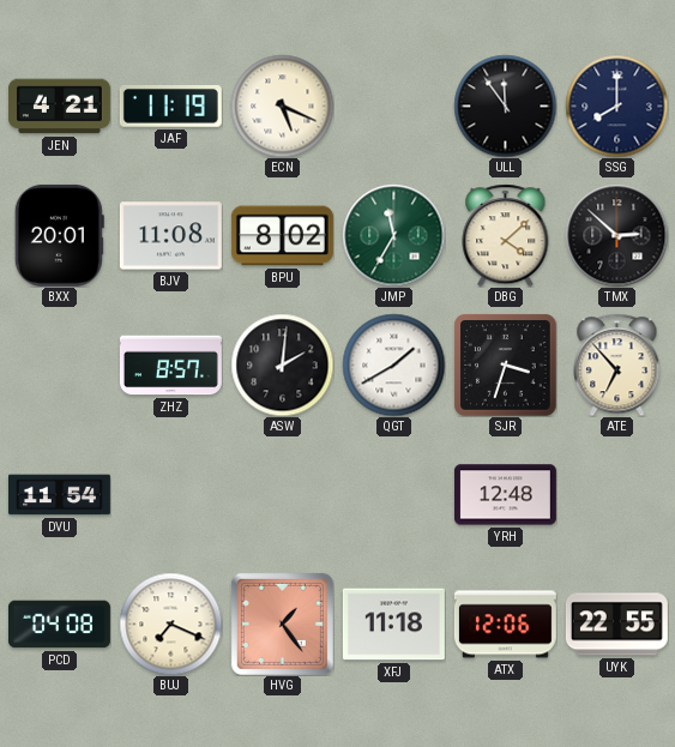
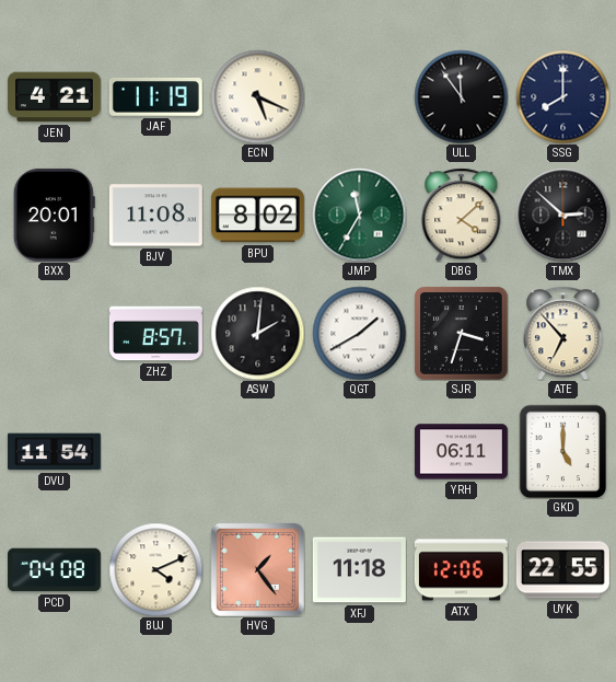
YRH: 12:48 -> 06:11 (461, 452)
GKD: none -> 5:00 (563, 451)
BUJ: 7:19 -> 4:11 (155, 569)
